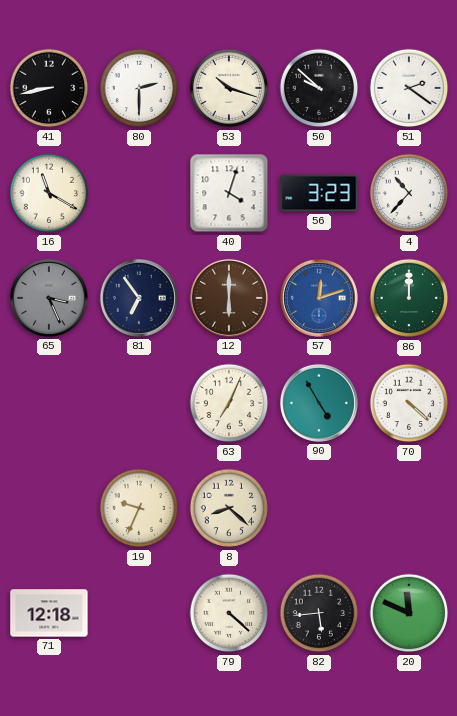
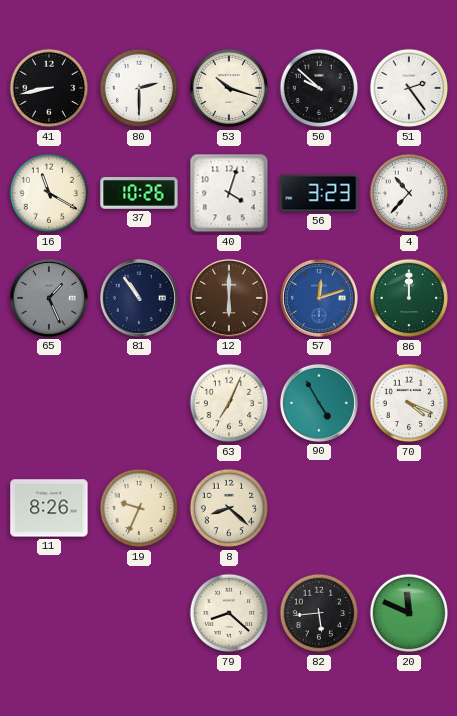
51: 2:21 -> 2:24 (409, 88)
37: none -> 10:26 (139, 193)
65: 3:26 -> 1:26 (49, 298)
81: 6:54 -> 10:54 (139, 298)
70: 4:22 -> 4:19 (409, 403)
11: none -> 8:26 (49, 508)
71: 12:18 -> none (49, 613)
79: 4:22 -> 8:22 (229, 613)
